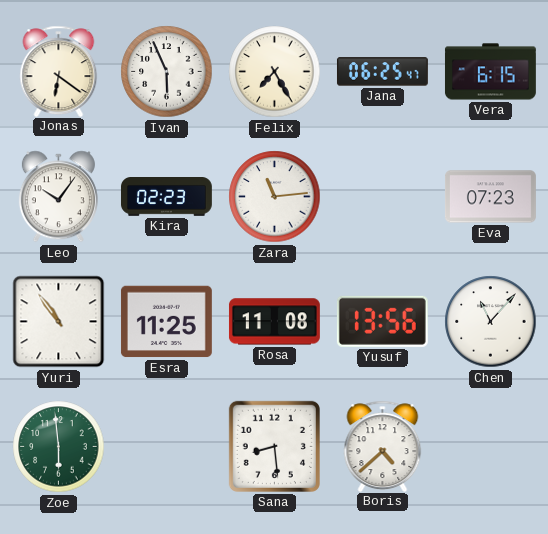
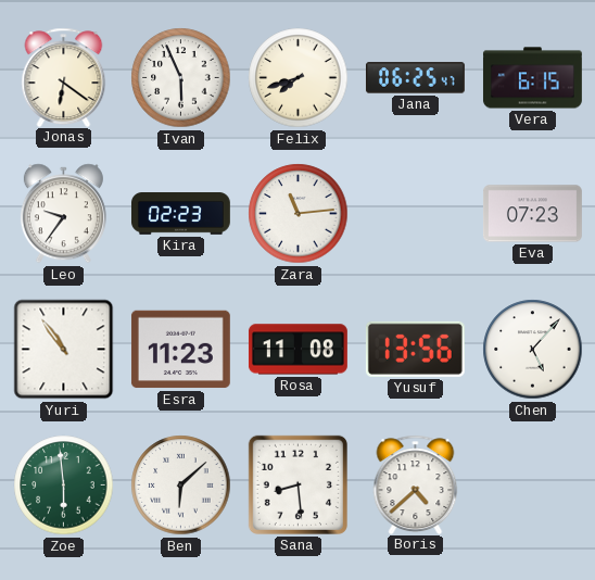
Felix: 7:25 -> 7:42 (299, 78)
Leo: 10:06 -> 9:36 (63, 214)
Esra: 11:25 -> 11:23 (180, 350)
Chen: 11:07 -> 5:07 (533, 350)
Ben: none -> 6:08 (181, 486)
